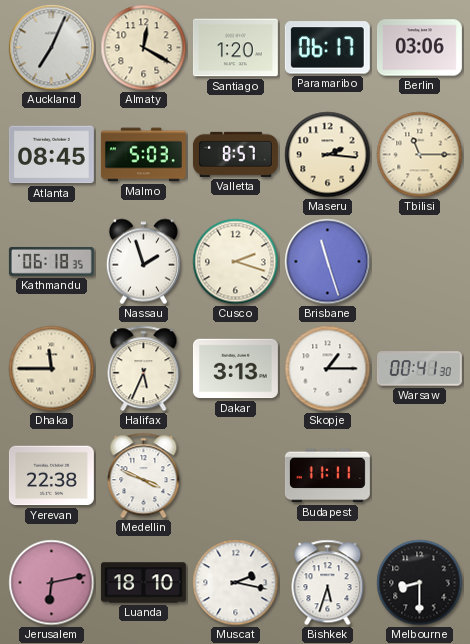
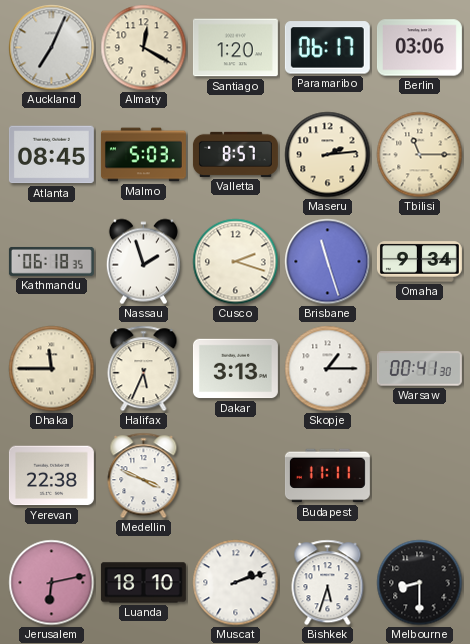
Maseru: 2:16 -> 2:14 (328, 155)
Omaha: none -> 9:34 (419, 262)
Muscat: 2:17 -> 2:12 (236, 583)
